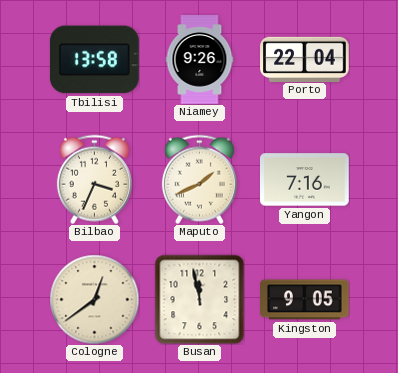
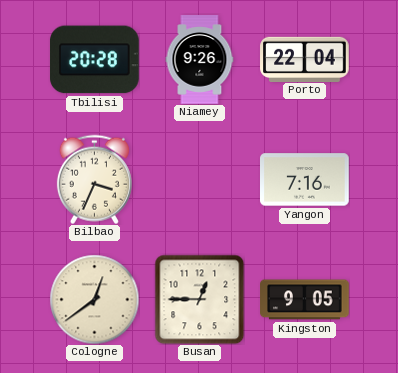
Tbilisi: 13:58 -> 20:28 (95, 60)
Maputo: 1:41 -> none (199, 179)
Busan: 11:58 -> 12:45 (199, 299)
